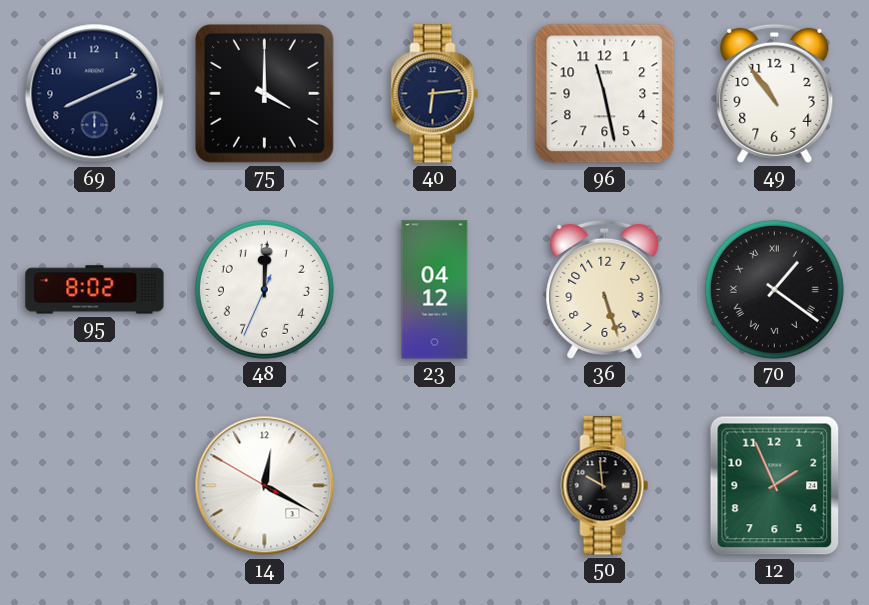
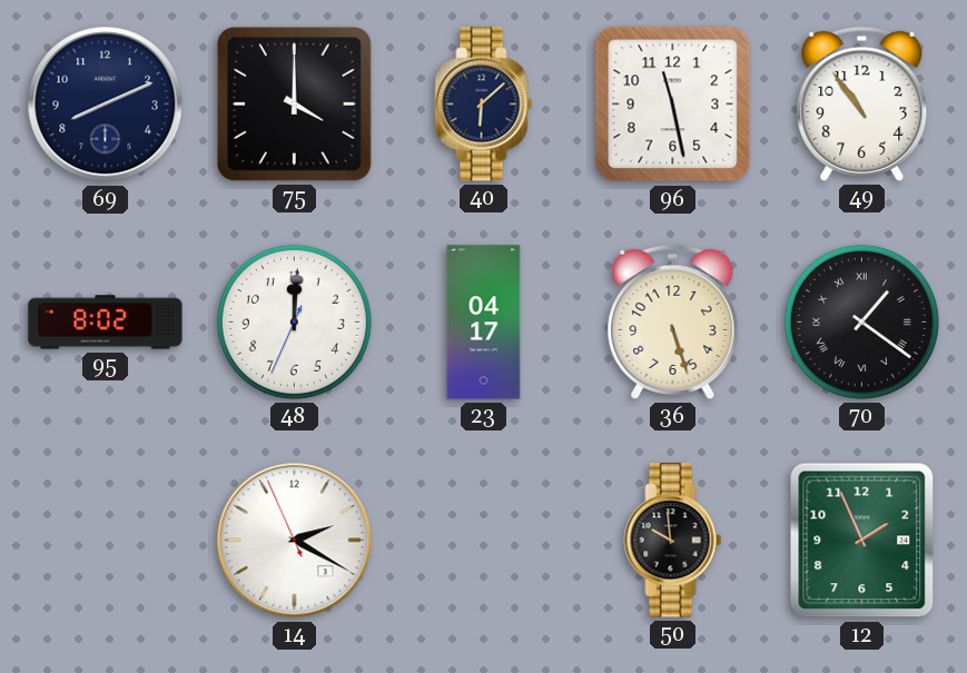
40: 6:14 -> 6:08 (484, 105)
23: 04:12 -> 04:17 (484, 323)
14: 12:19 -> 2:19 (295, 541)
